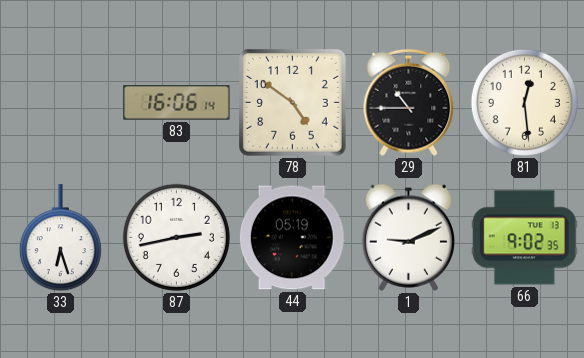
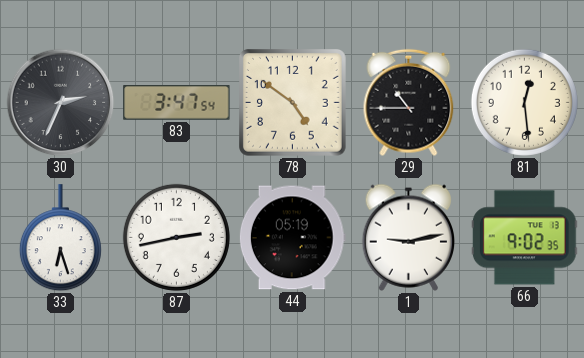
30: none -> 2:34 (61, 103)
83: 16:06 -> 3:47 (177, 103)
1: 9:11 -> 9:13 (408, 237)
